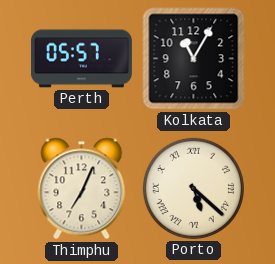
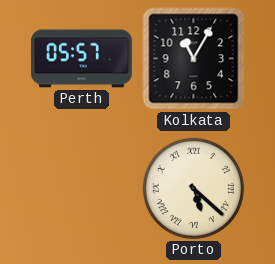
Thimphu: 7:04 -> none (82, 189)
